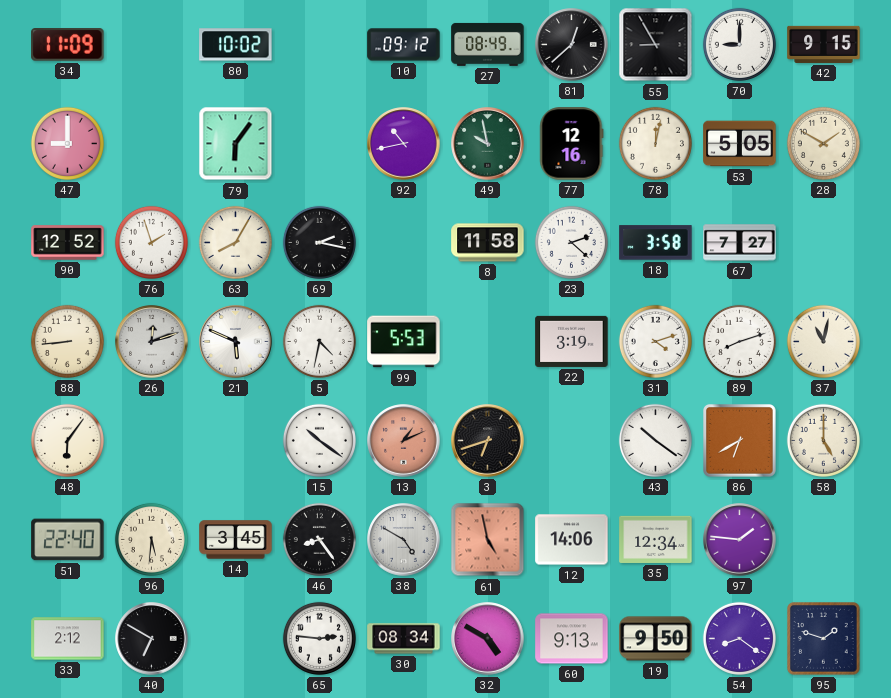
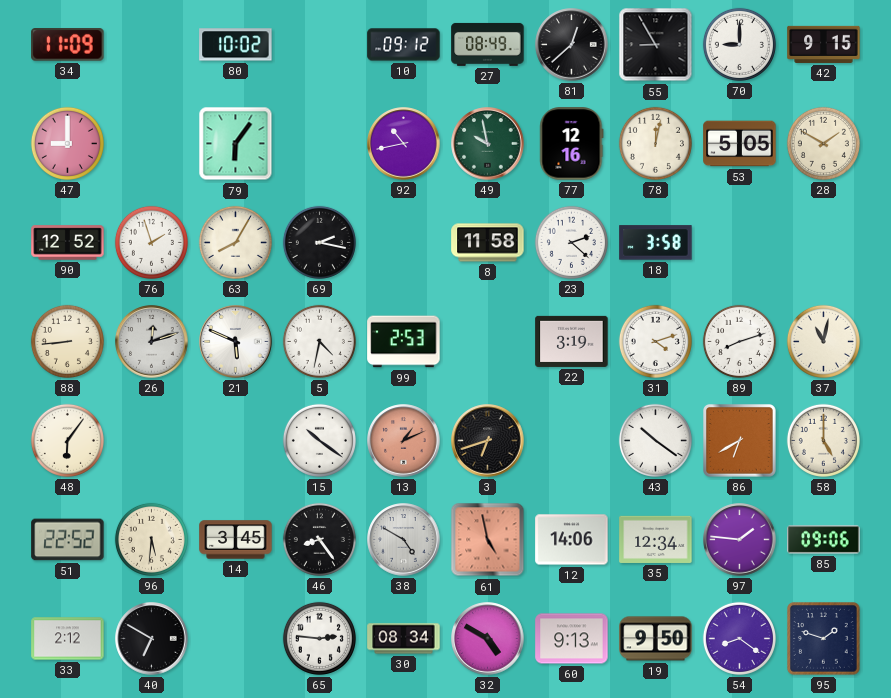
67: 7:27 -> none (740, 243)
99: 5:53 -> 2:53 (404, 342)
51: 22:40 -> 22:52 (68, 540)
85: none -> 09:06 (824, 540)
